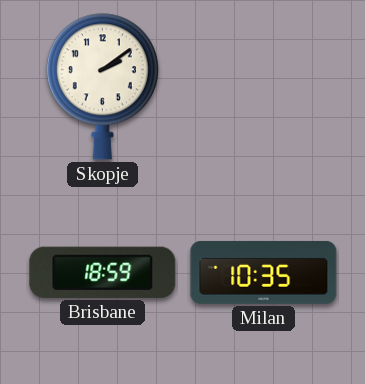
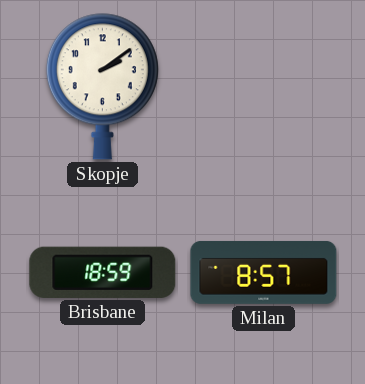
Milan: 10:35 -> 8:57 (264, 272)
